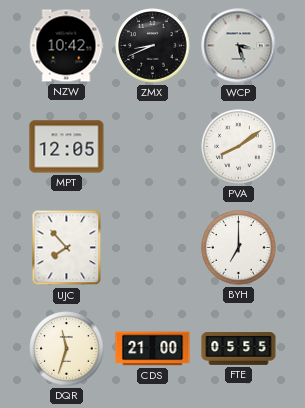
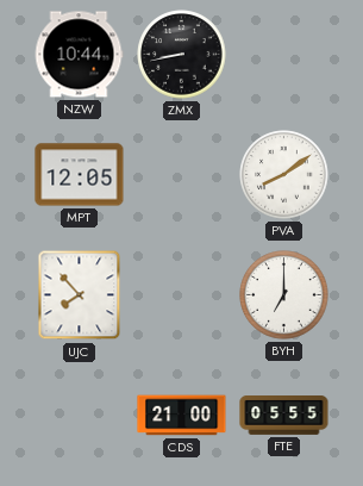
NZW: 10:42 -> 10:44 (79, 55)
ZMX: 8:41 -> 8:43 (182, 55)
WCP: 3:27 -> none (239, 46)
DQR: 11:33 -> none (67, 349)
